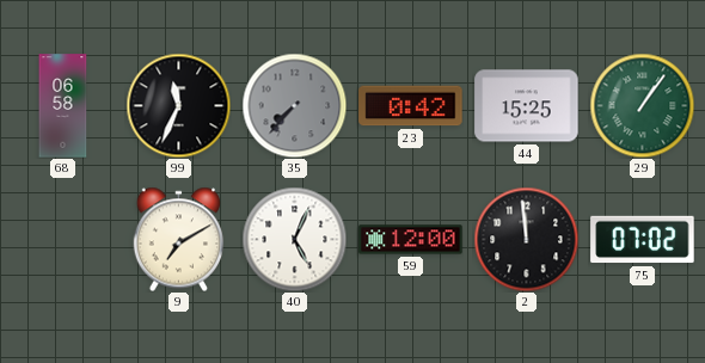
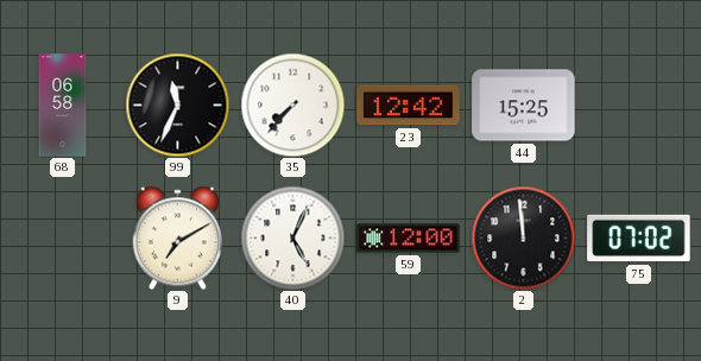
35 dial: grey -> white (292, 104)
23: 0:42 -> 12:42 (409, 106)
29: 1:06 -> none (642, 105)
